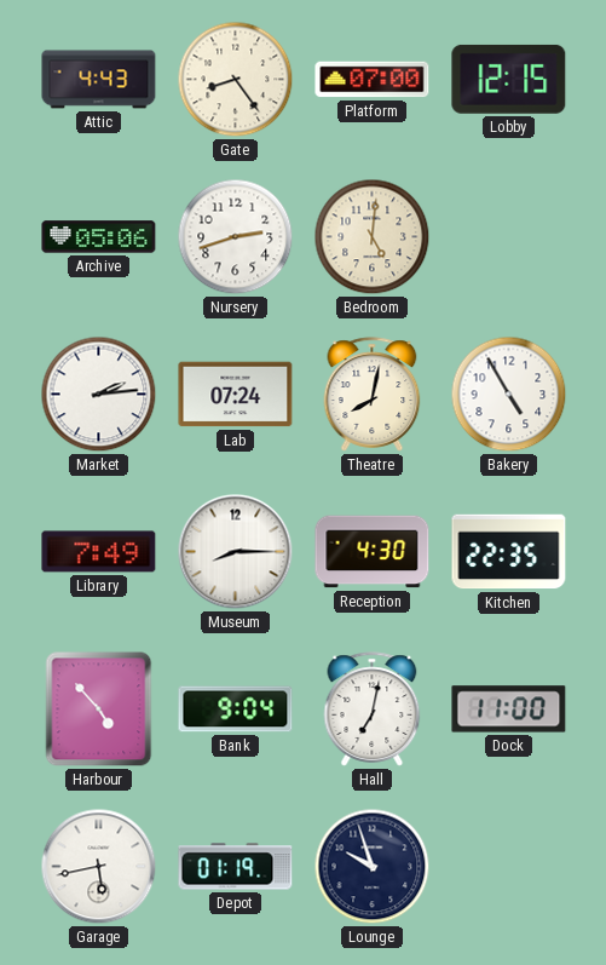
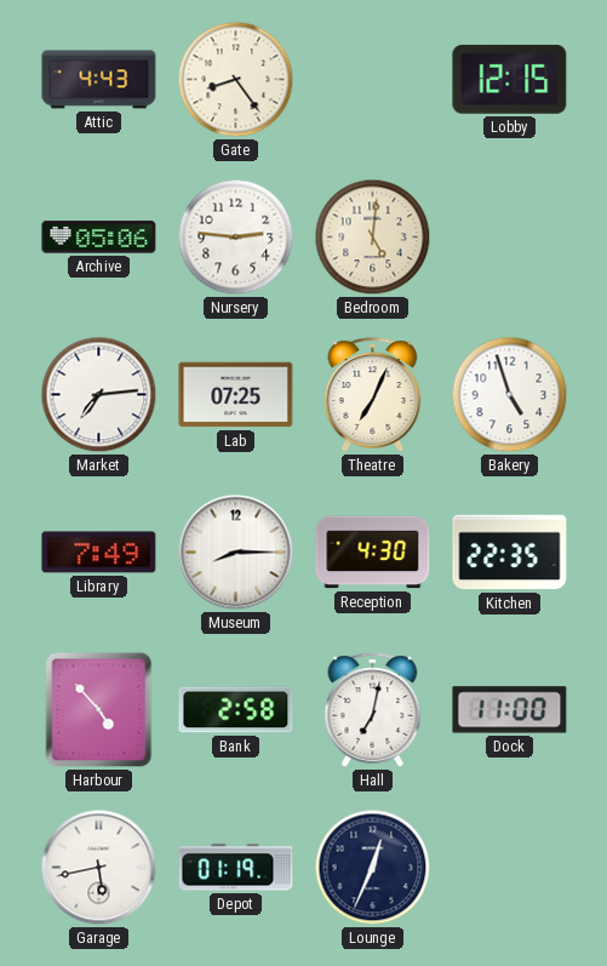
Platform: 07:00 -> none (373, 80)
Nursery: 2:42 -> 2:46 (236, 238)
Market: 2:14 -> 7:14 (99, 395)
Lab: 07:24 -> 07:25 (236, 395)
Theatre: 8:02 -> 7:04 (373, 395)
Bakery: 4:55 -> 4:57 (510, 395)
Bank: 9:04 -> 2:58 (236, 710)
Lounge: 9:57 -> 12:34 (373, 868)
